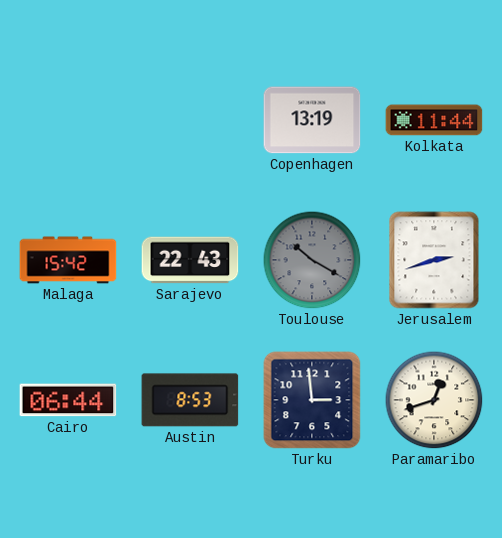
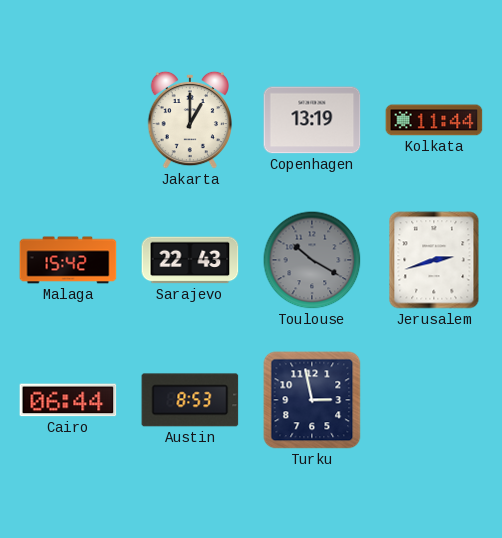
Jakarta: none -> 1:00 (189, 120)
Turku: 2:59 -> 2:58 (312, 400)
Paramaribo: 12:42 -> none (434, 400)
